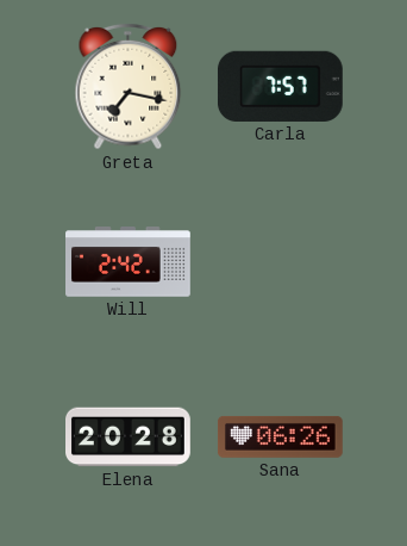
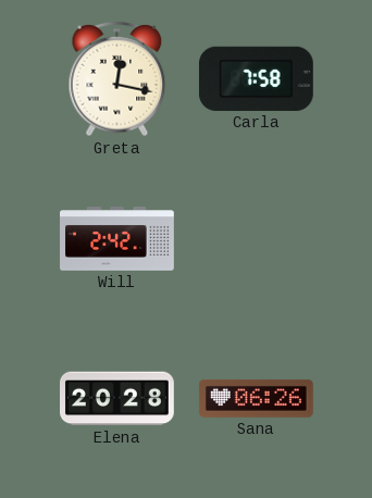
Greta: 7:17 -> 12:17 (117, 79)
Carla: 7:57 -> 7:58 (256, 78)
